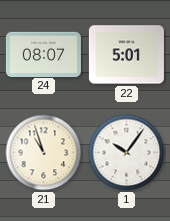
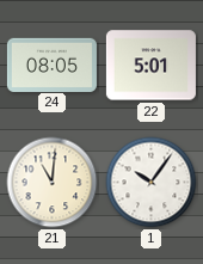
24: 08:07 -> 08:05 (51, 65)
21: 10:57 -> 11:01 (53, 183)
